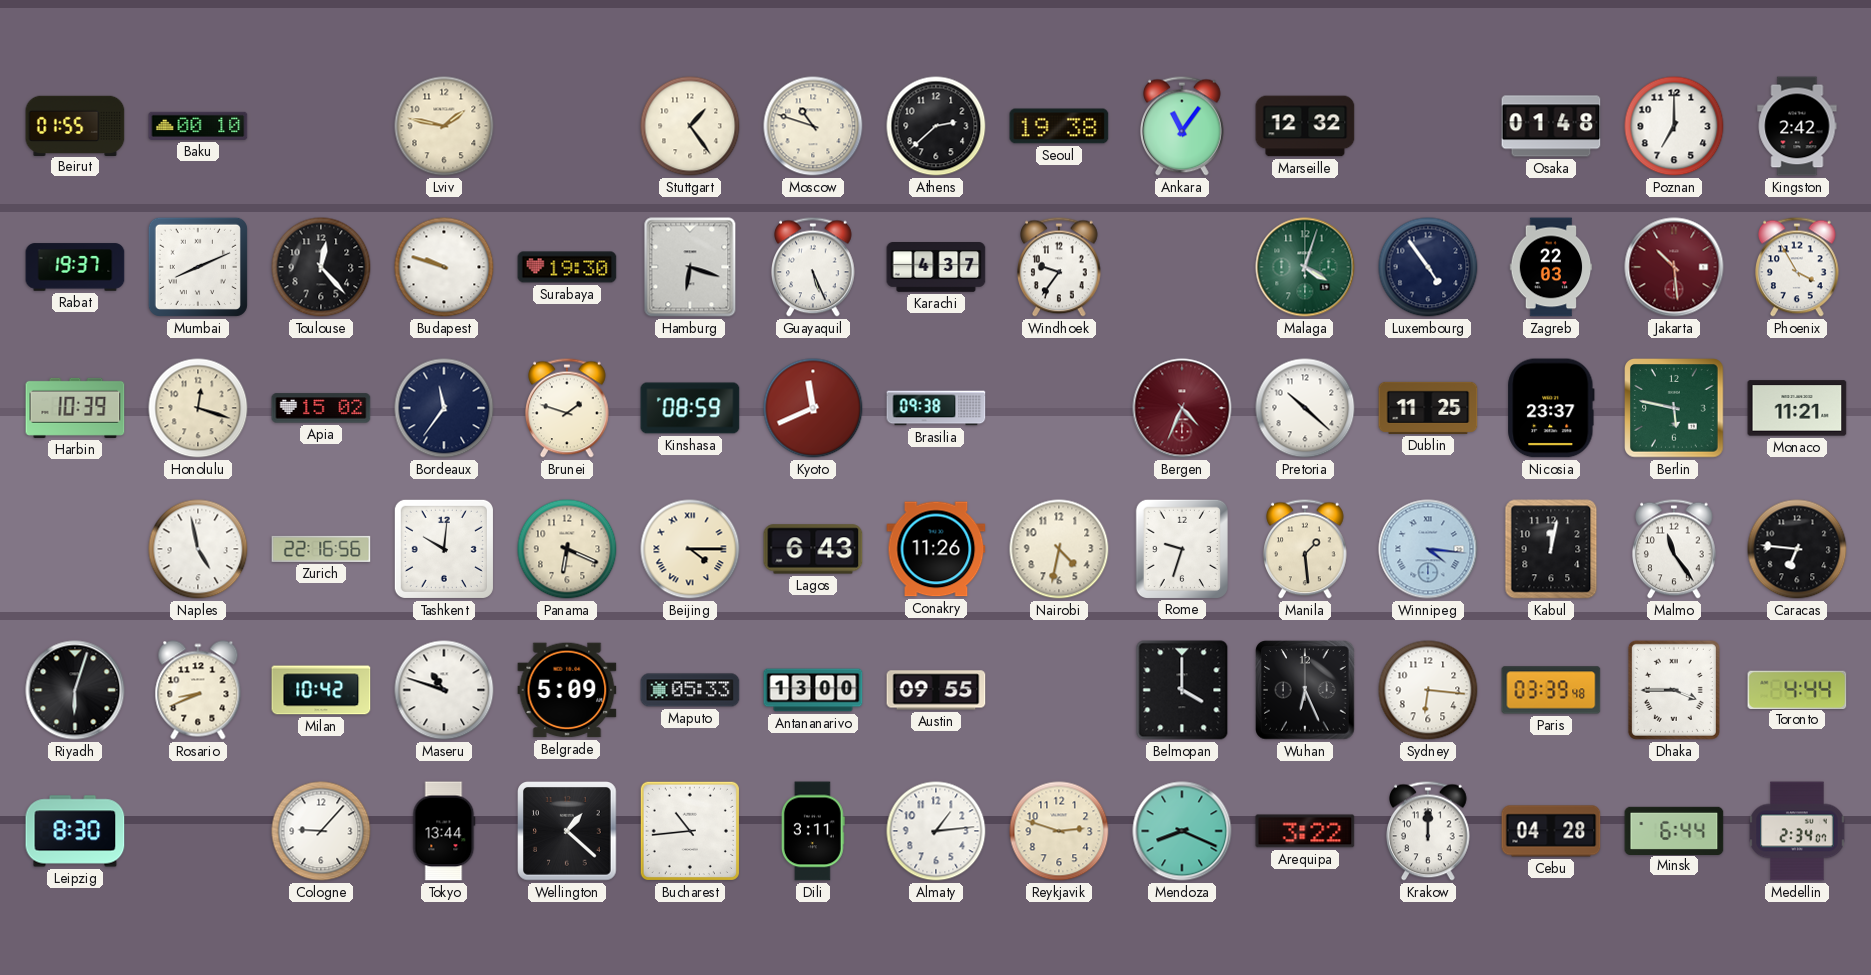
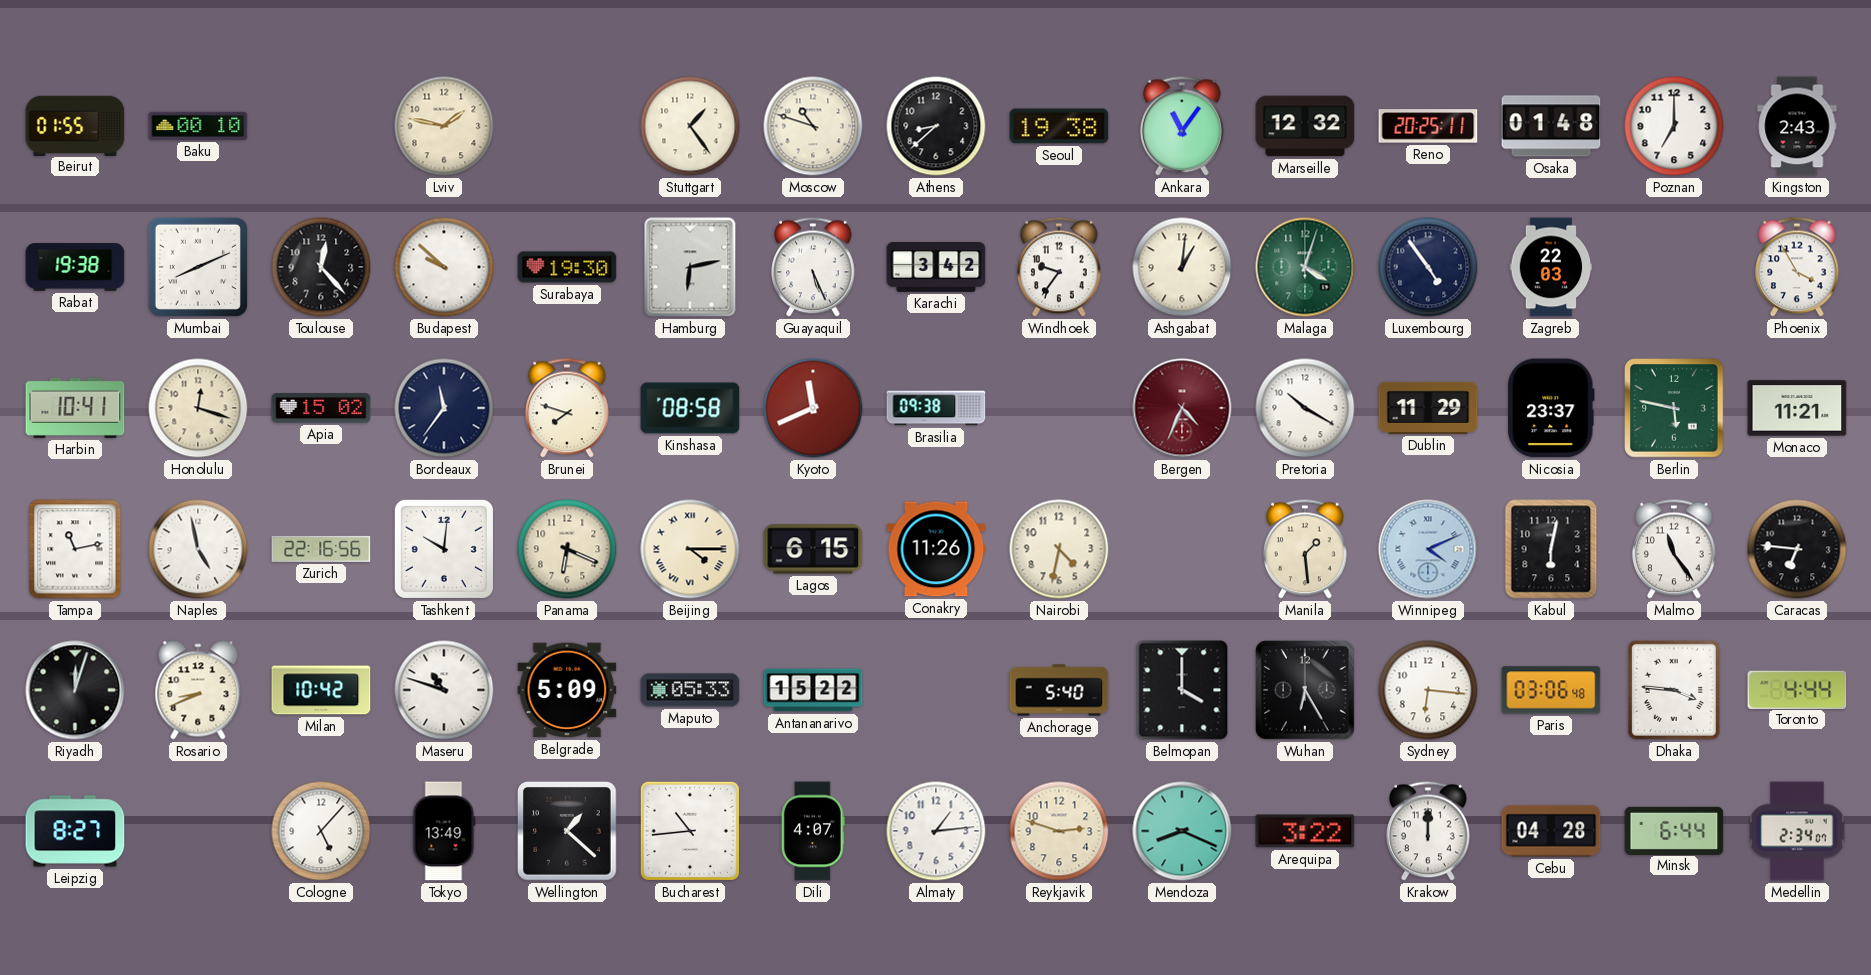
Athens: 2:38 -> 8:38 (936, 126)
Reno: none -> 20:25 (1428, 126)
Kingston: 2:42 -> 2:43 (1797, 126)
Rabat: 19:37 -> 19:38 (75, 267)
Budapest: 9:48 -> 9:52 (444, 267)
Hamburg: 6:18 -> 6:13 (690, 267)
Karachi: 4:37 -> 3:42 (936, 268)
Ashgabat: none -> 1:01 (1182, 267)
Jakarta: 10:29 -> none (1674, 267)
Harbin: 10:39 -> 10:41 (75, 408)
Brunei: 1:48 -> 7:48 (568, 408)
Kinshasa: 08:59 -> 08:58 (690, 408)
Pretoria: 10:22 -> 10:20 (1305, 408)
Dublin: 11:25 -> 11:29 (1428, 408)
Tampa: none -> 11:13 (75, 549)
Lagos: 6:43 -> 6:15 (813, 549)
Rome: 9:33 -> none (1182, 548)
Winnipeg: 4:16 -> 4:11 (1428, 549)
Kabul: 12:02 -> 6:02 (1551, 549)
Riyadh: 6:03 -> 12:03 (75, 690)
Antananarivo: 13:00 -> 15:22 (813, 690)
Austin: 09:55 -> none (936, 690)
Anchorage: none -> 5:40 (1059, 690)
Wuhan: 6:26 -> 6:25 (1305, 690)
Paris: 03:39 -> 03:06 (1551, 690)
Dhaka: 3:45 -> 3:46 (1674, 690)
Leipzig: 8:30 -> 8:27 (75, 831)
Cologne: 9:07 -> 5:07 (321, 831)
Tokyo: 13:44 -> 13:49 (444, 831)
Dili: 3:11 -> 4:07 (813, 831)
